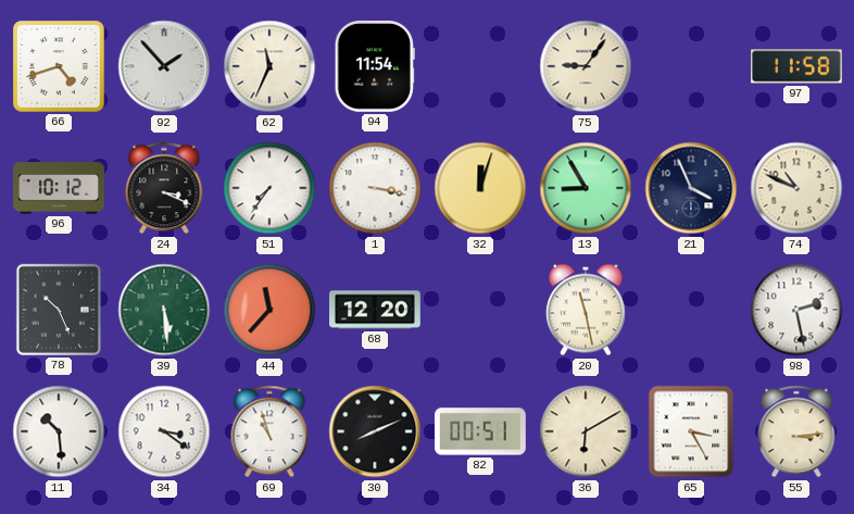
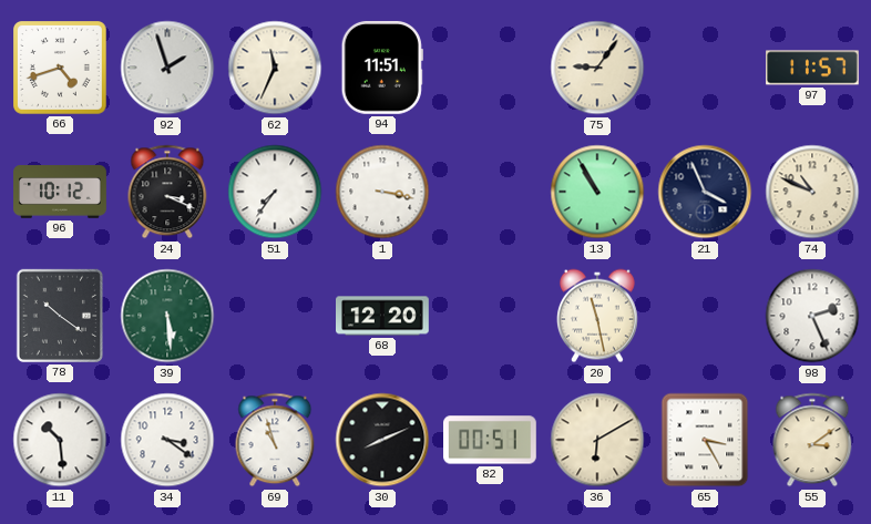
92: 1:53 -> 1:57 (167, 68)
94: 11:54 -> 11:51 (382, 68)
97: 11:58 -> 11:57 (813, 68)
32: 12:03 -> none (480, 188)
13: 8:55 -> 10:55 (597, 192)
78: 10:26 -> 10:21 (60, 316)
44: 11:37 -> none (269, 310)
98: 2:28 -> 2:26 (812, 316)
55: 3:14 -> 3:09 (812, 440)
